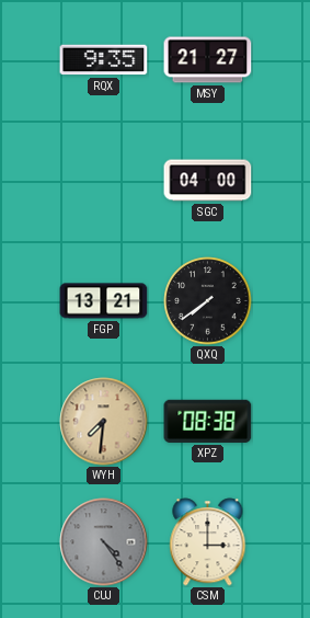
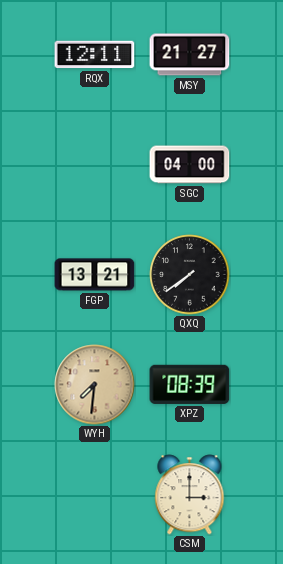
RQX: 9:35 -> 12:11 (95, 55)
XPZ: 08:38 -> 08:39 (190, 384)
CUJ: 4:24 -> none (104, 542)
